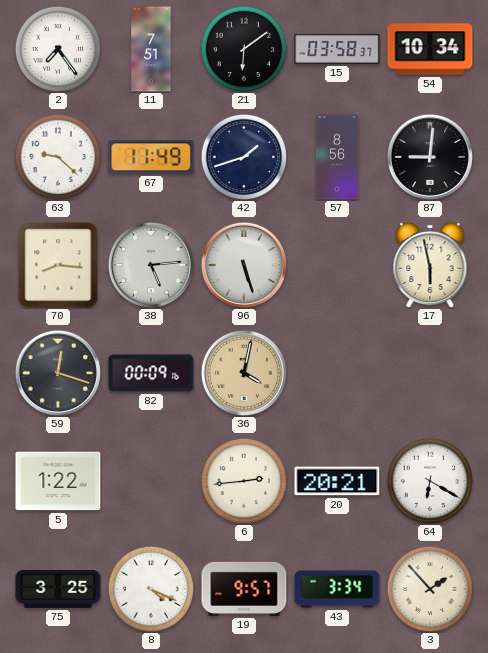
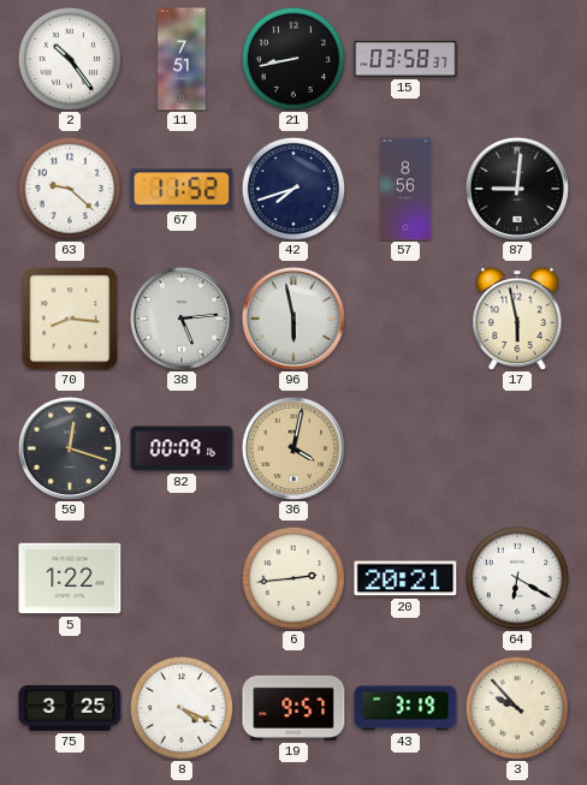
2: 7:24 -> 10:24 (69, 58)
21: 6:09 -> 8:43 (292, 58)
54: 10:34 -> none (430, 49)
67: 11:49 -> 11:52 (182, 189)
42: 1:42 -> 7:42 (292, 188)
96: 5:27 -> 5:58 (293, 319)
43: 3:34 -> 3:19 (405, 708)
3: 1:53 -> 9:53 (516, 707)
